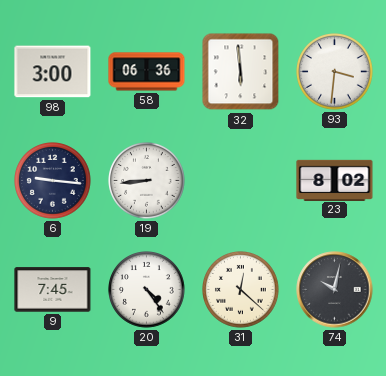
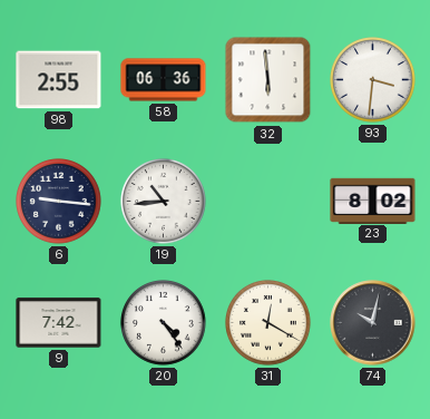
98: 3:00 -> 2:55 (59, 80)
19: 8:44 -> 10:44 (164, 202)
9: 7:45 -> 7:42 (59, 323)
31: 12:22 -> 12:20 (268, 323)
